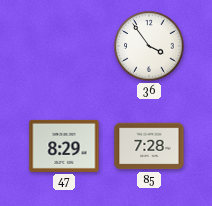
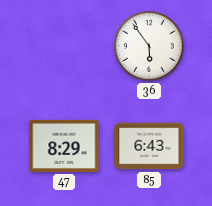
36: 3:54 -> 5:54 (149, 46)
85: 7:28 -> 6:43 (149, 146)
